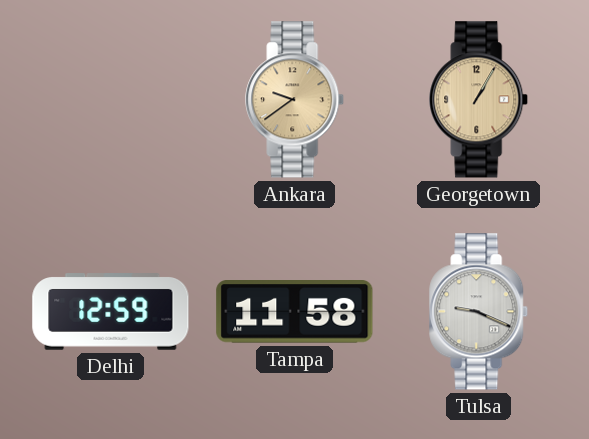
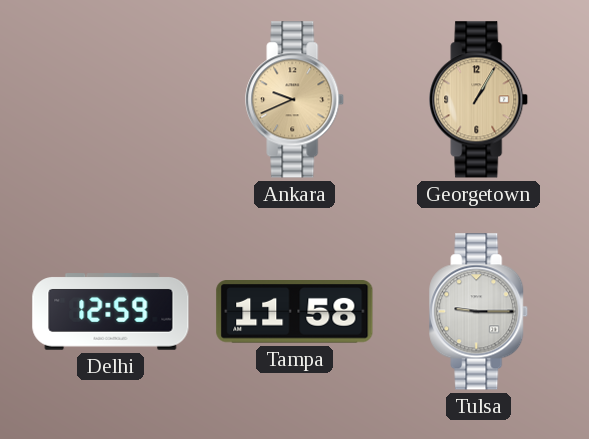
Ankara: 9:39 -> 9:41 (295, 100)
Tulsa: 9:19 -> 9:15 (479, 312)
